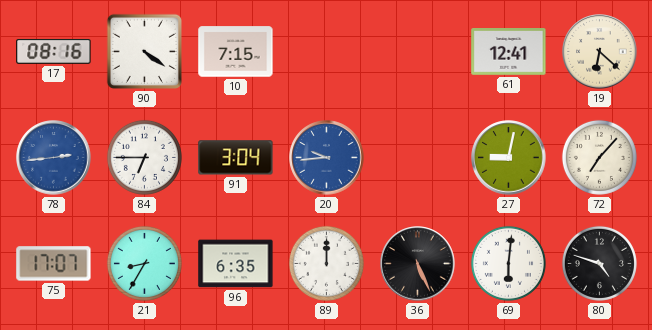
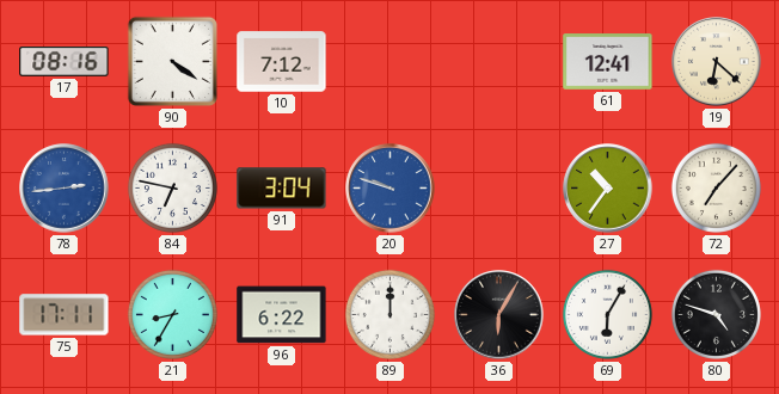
10: 7:15 -> 7:12 (282, 62)
84: 6:45 -> 6:47 (172, 187)
20: 9:44 -> 9:48 (391, 189)
27: 9:02 -> 10:36 (608, 189)
75: 17:07 -> 17:11 (65, 315)
96: 6:35 -> 6:22 (282, 315)
36: 5:26 -> 6:05 (499, 315)
69: 6:01 -> 6:05 (607, 314)
